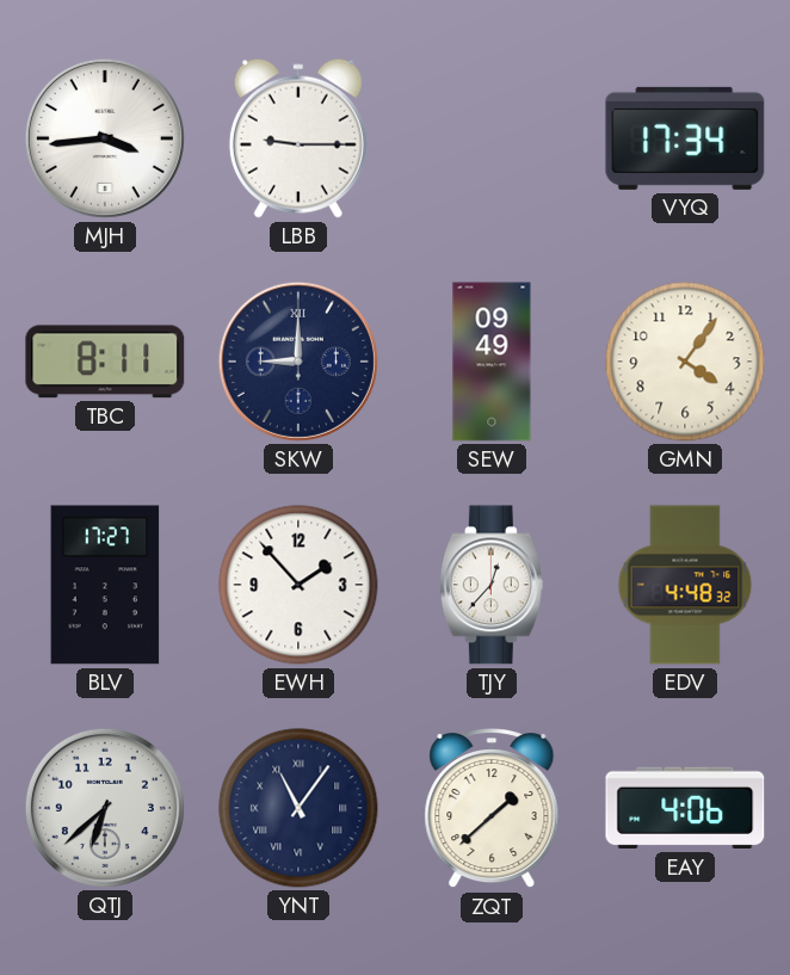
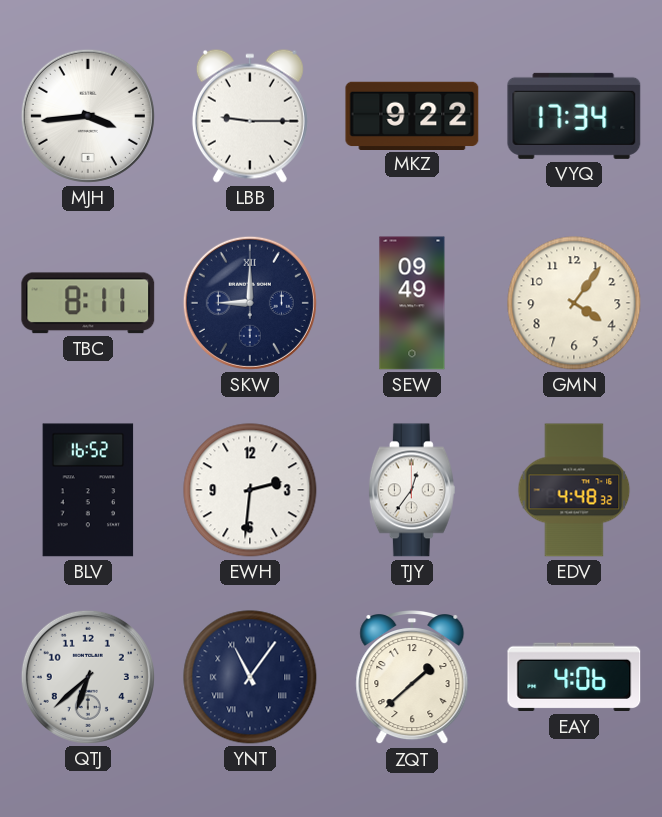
MKZ: none -> 9:22 (412, 115)
BLV: 17:27 -> 16:52 (88, 490)
EWH: 1:53 -> 2:31 (250, 490)
TJY: 12:37 -> 12:36 (412, 490)
